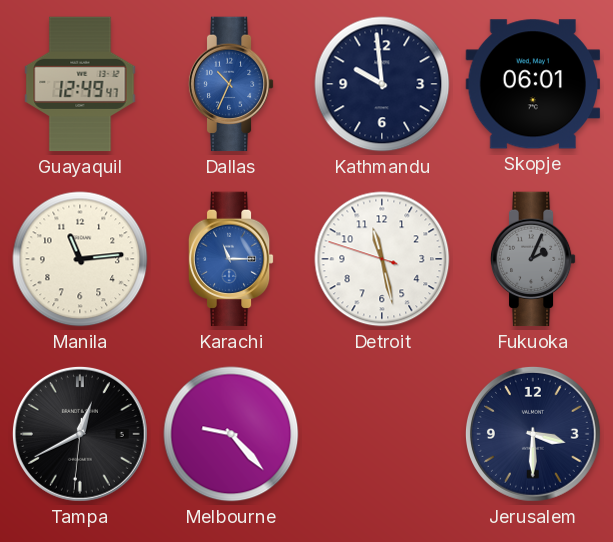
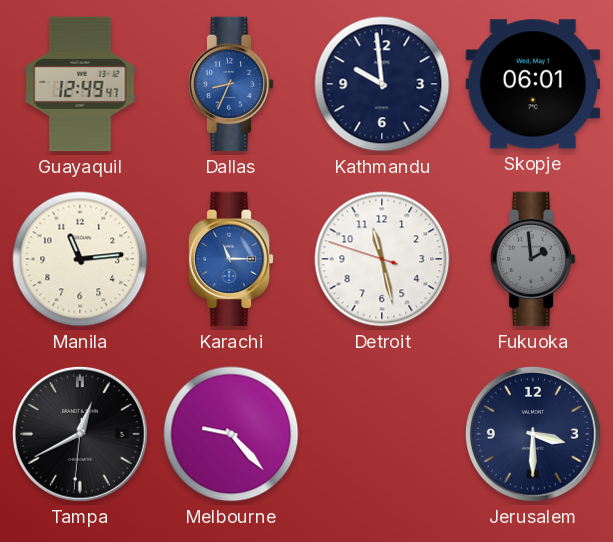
Dallas: 10:34 -> 8:34 (231, 84)
Fukuoka: 2:04 -> 1:59 (533, 259)
